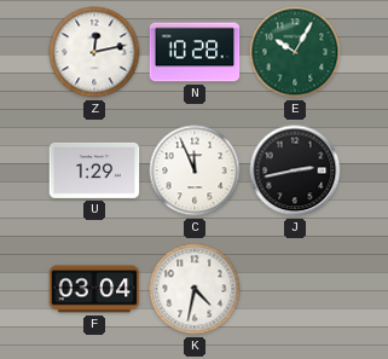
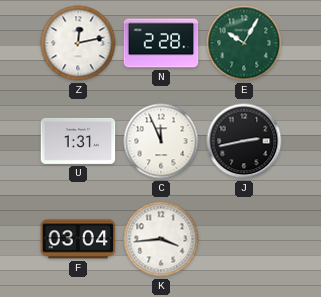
N: 10:28 -> 2:28 (161, 43)
U: 1:29 -> 1:31 (78, 141)
K: 4:32 -> 3:44 (161, 239)
